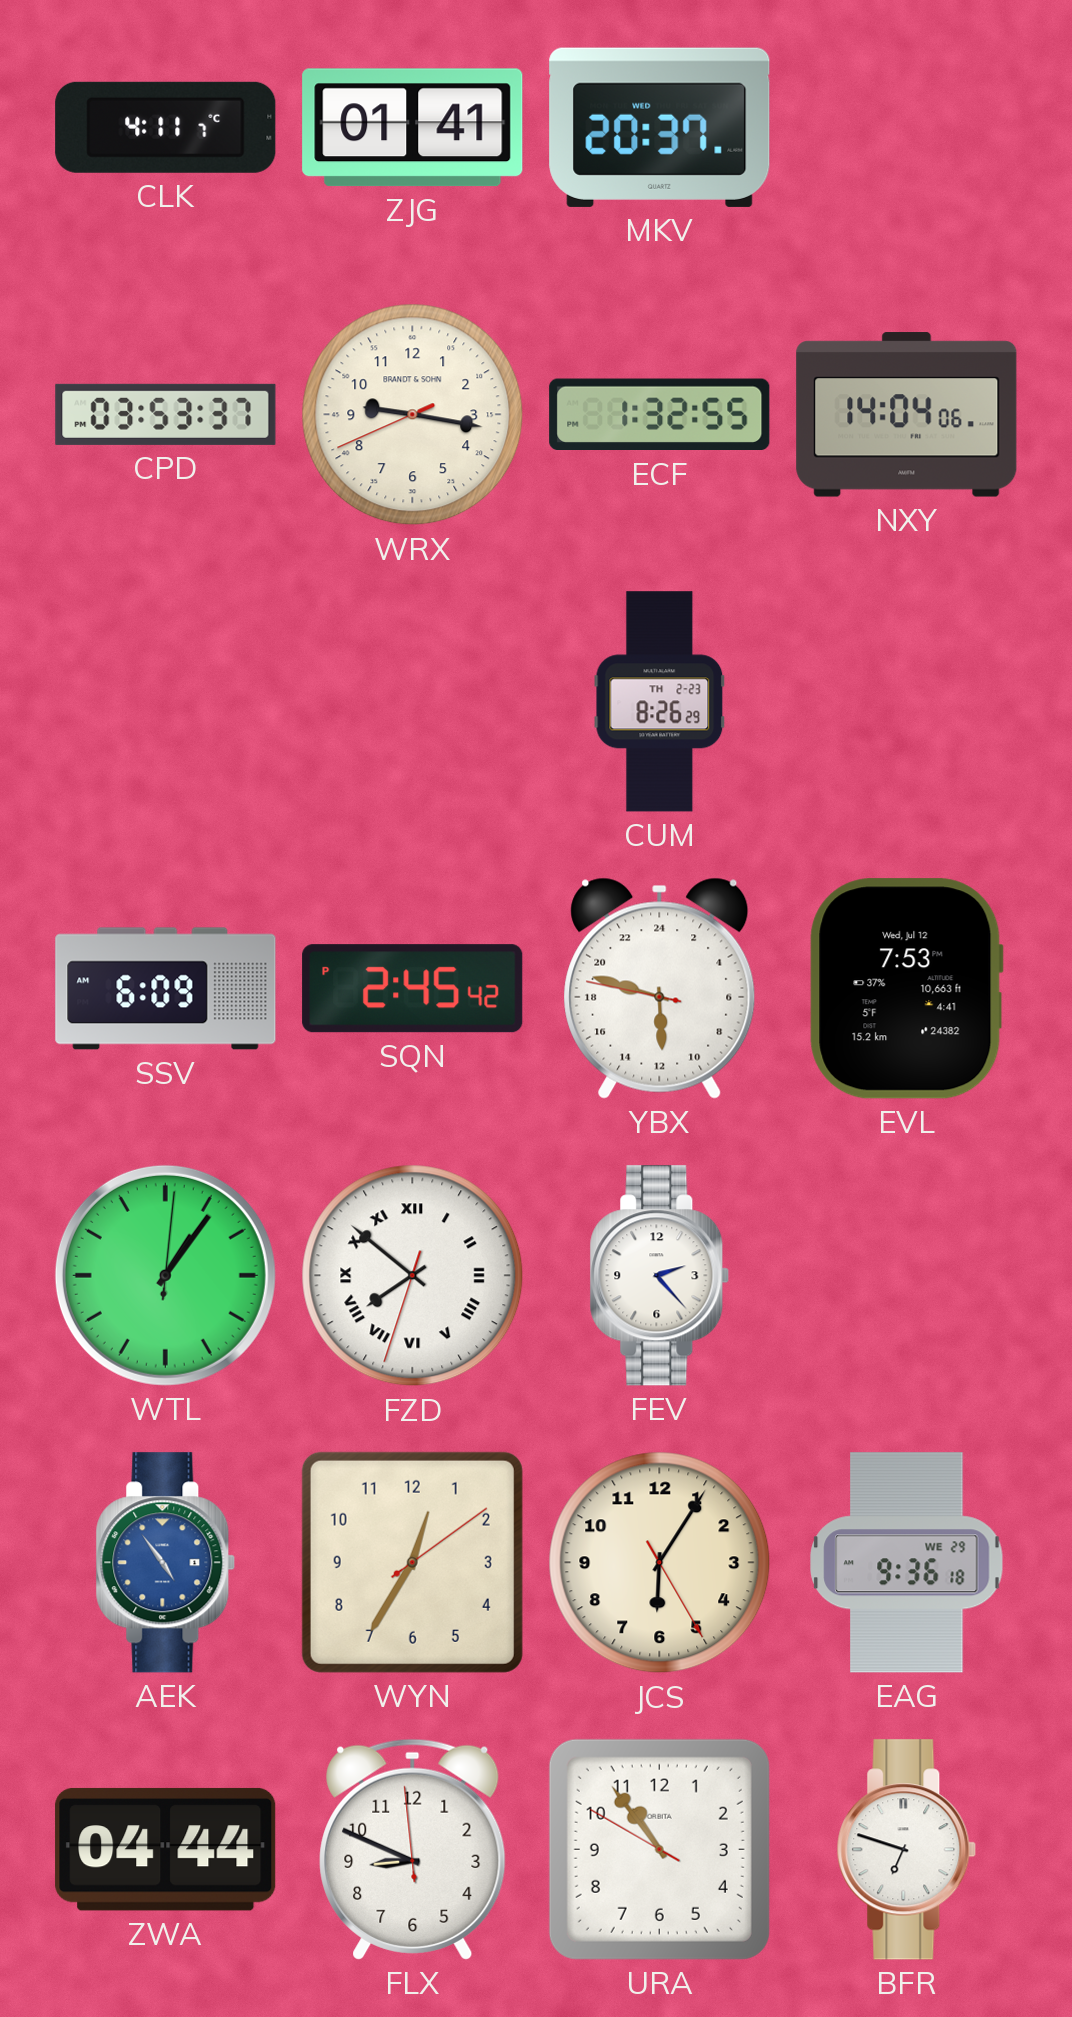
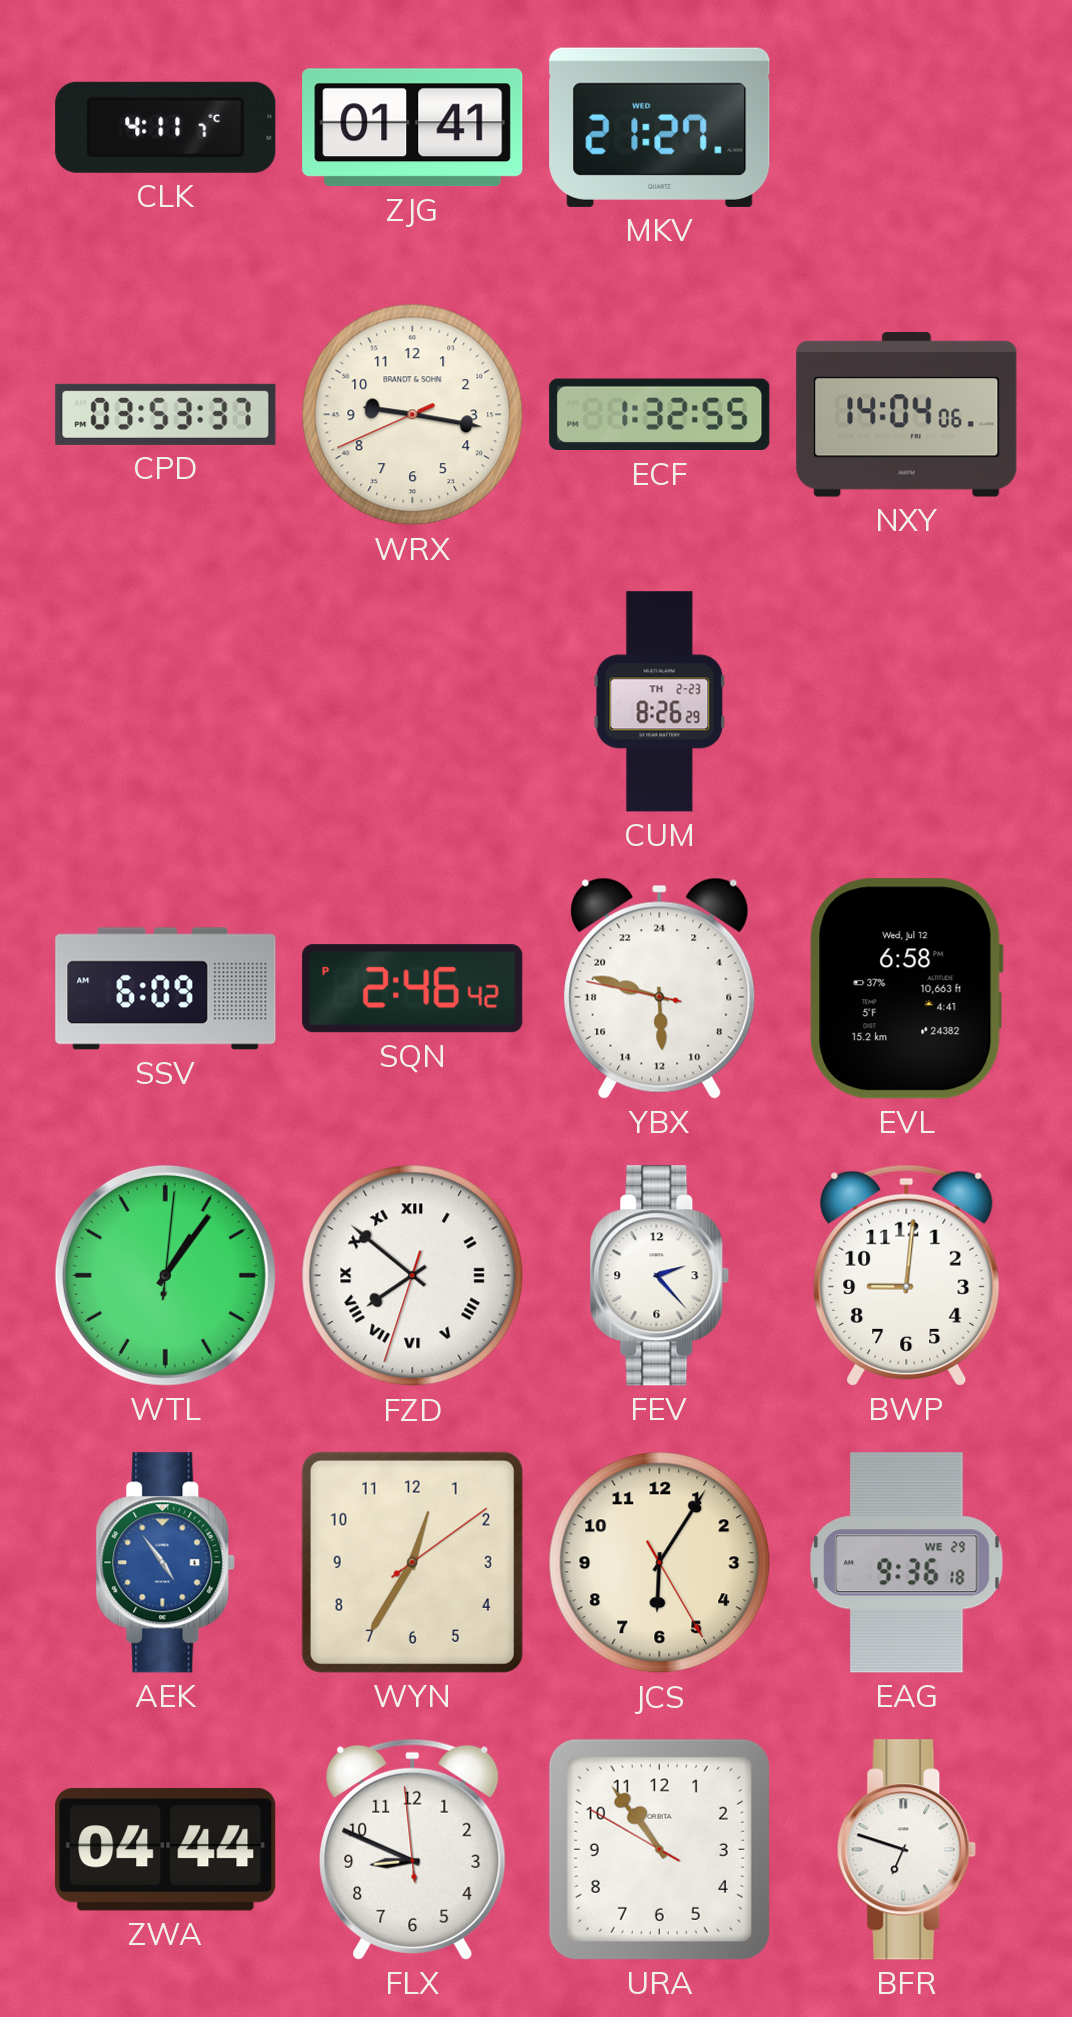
MKV: 20:37 -> 21:27 (660, 127)
SQN: 2:45 -> 2:46 (413, 989)
EVL: 7:53 -> 6:58 (906, 989)
BWP: none -> 9:01 (907, 1275)
